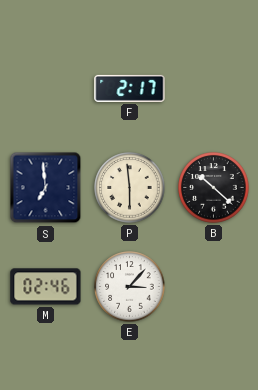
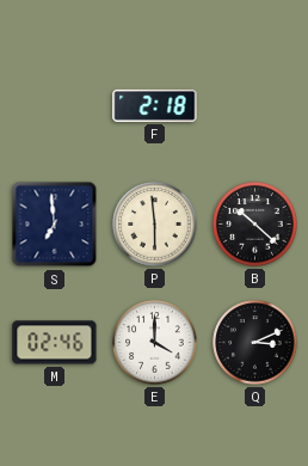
F: 2:17 -> 2:18 (155, 105)
E: 3:07 -> 4:00 (155, 343)
Q: none -> 3:11 (255, 343)
